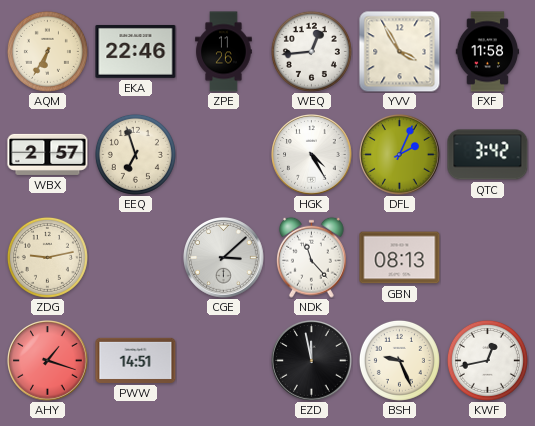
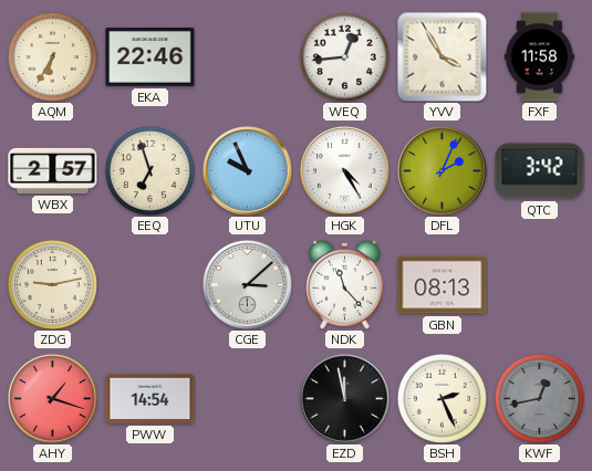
ZPE: 11:26 -> none (224, 52)
UTU: none -> 9:56 (248, 171)
PWW: 14:51 -> 14:54 (150, 398)
BSH: 9:26 -> 2:26 (442, 398)
KWF dial: white -> grey (539, 398)
